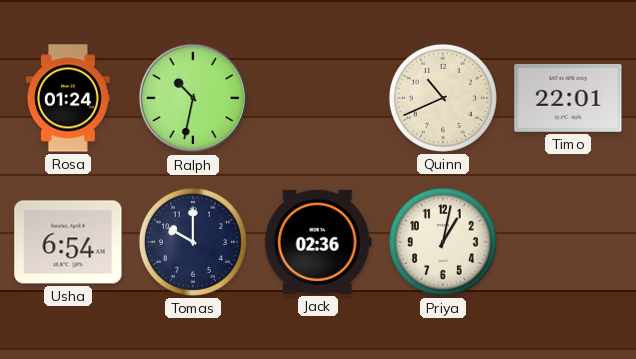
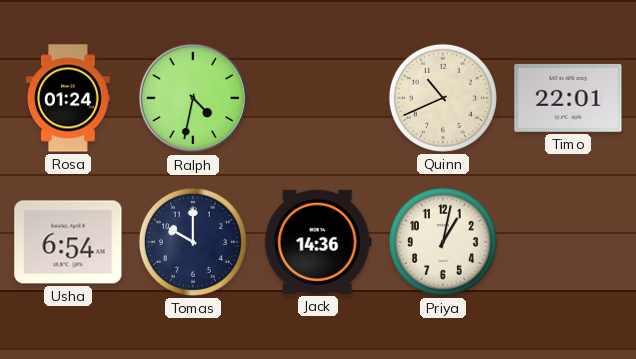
Ralph: 10:32 -> 4:32 (193, 98)
Jack: 02:36 -> 14:36 (318, 242)
